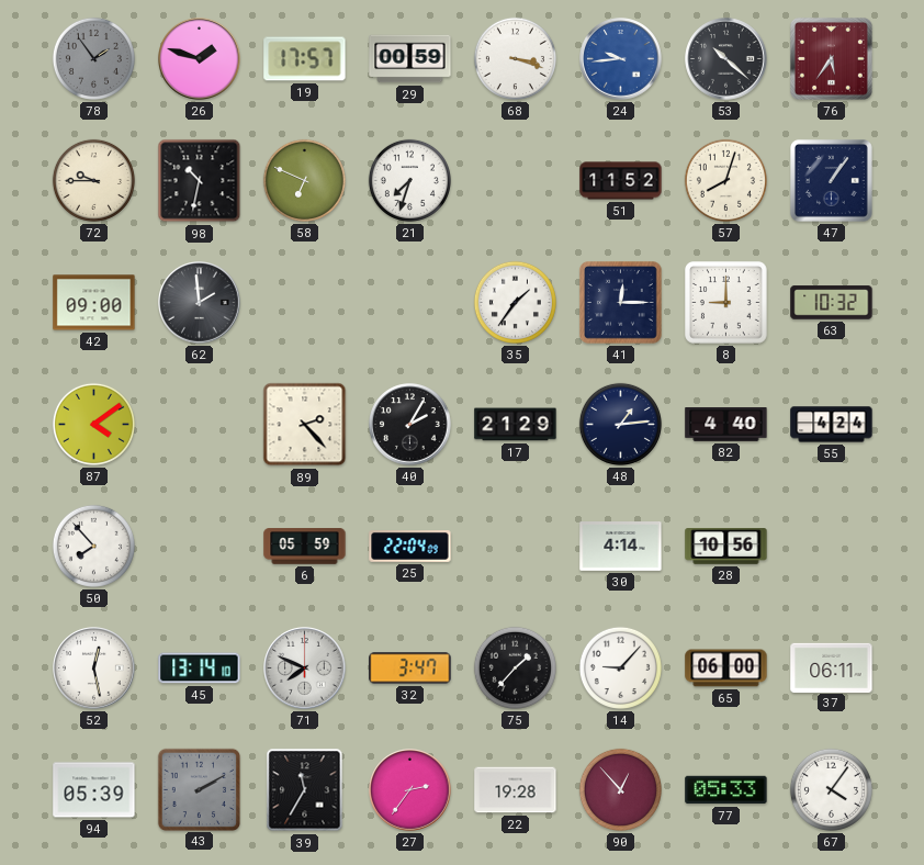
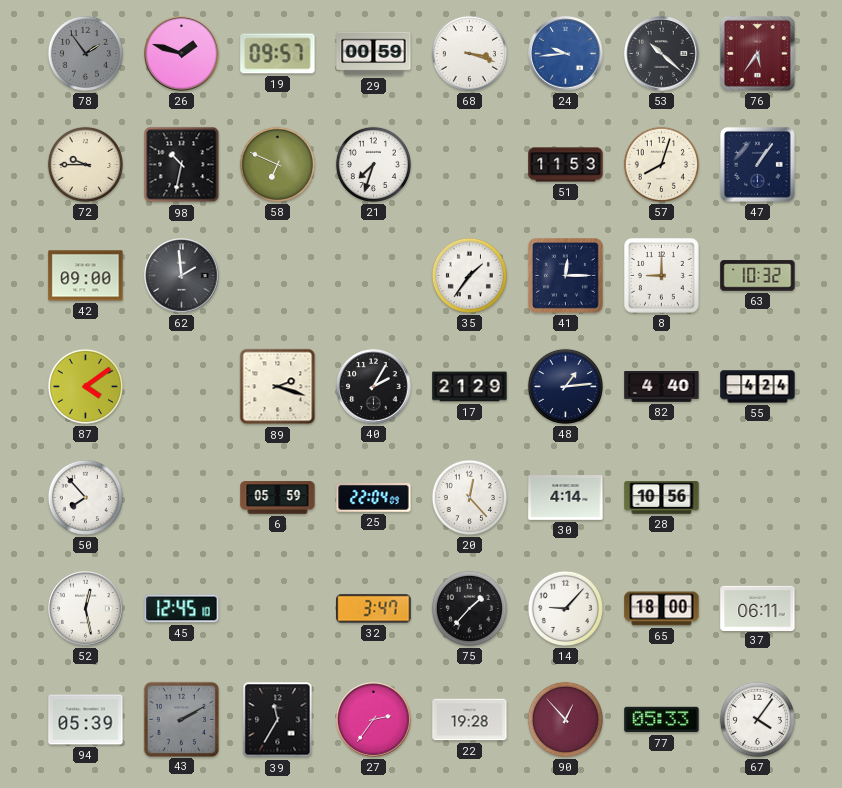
19: 17:57 -> 09:57 (278, 54)
51: 11:52 -> 11:53 (566, 165)
89: 2:23 -> 2:18 (278, 387)
20: none -> 12:23 (469, 497)
45: 13:14 -> 12:45 (182, 609)
71: 7:49 -> none (305, 669)
65: 06:00 -> 18:00 (662, 609)
